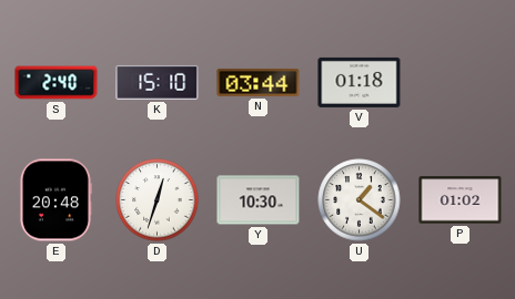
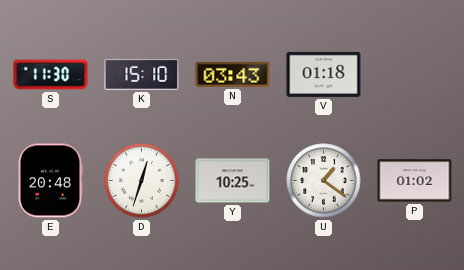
S: 2:40 -> 11:30 (51, 75)
N: 03:44 -> 03:43 (233, 74)
Y: 10:30 -> 10:25 (233, 181)
